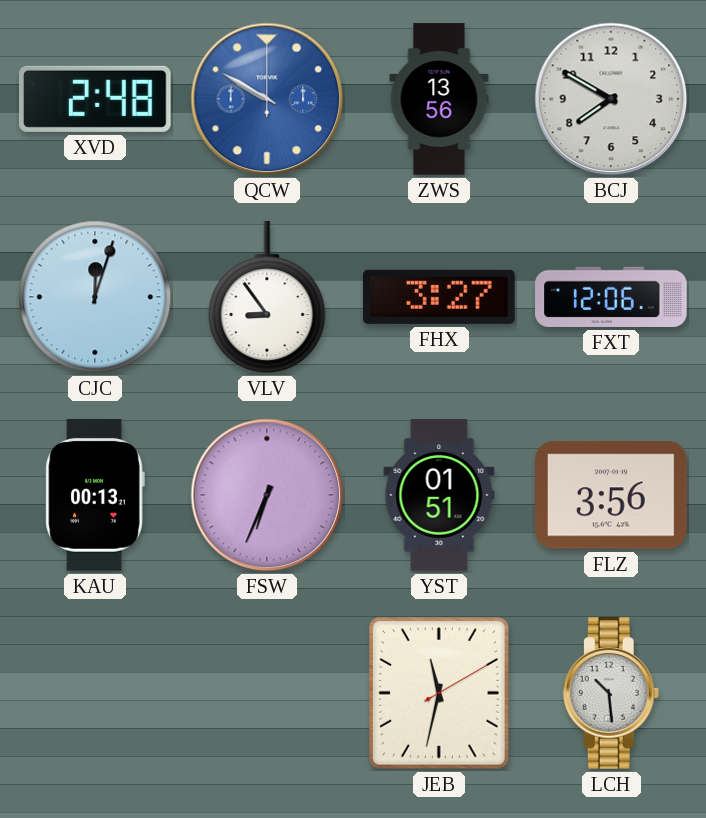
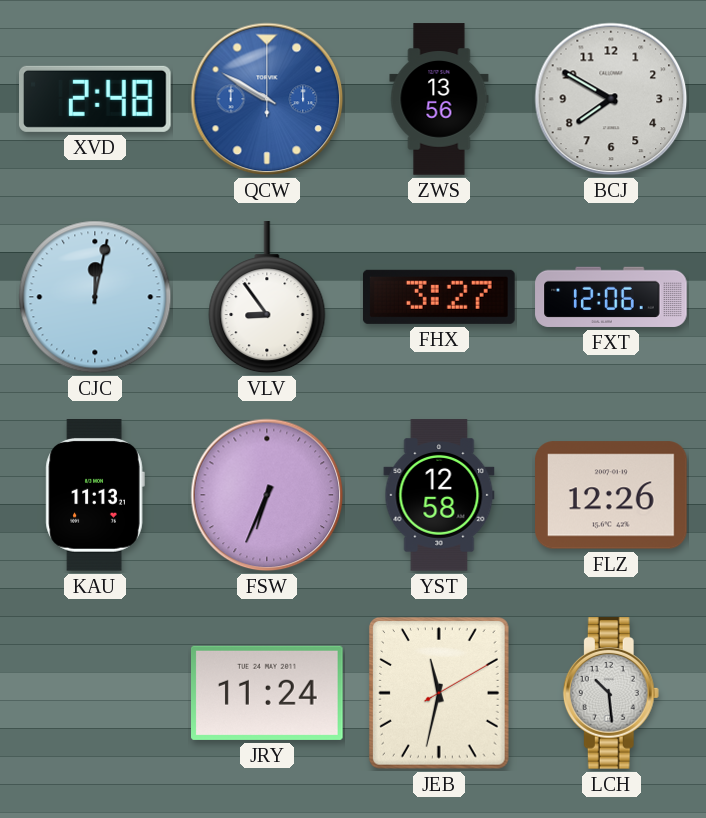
CJC: 12:03 -> 12:02 (95, 297)
KAU: 00:13 -> 11:13 (95, 496)
YST: 01:51 -> 12:58 (439, 495)
FLZ: 3:56 -> 12:26 (612, 495)
JRY: none -> 11:24 (268, 693)
